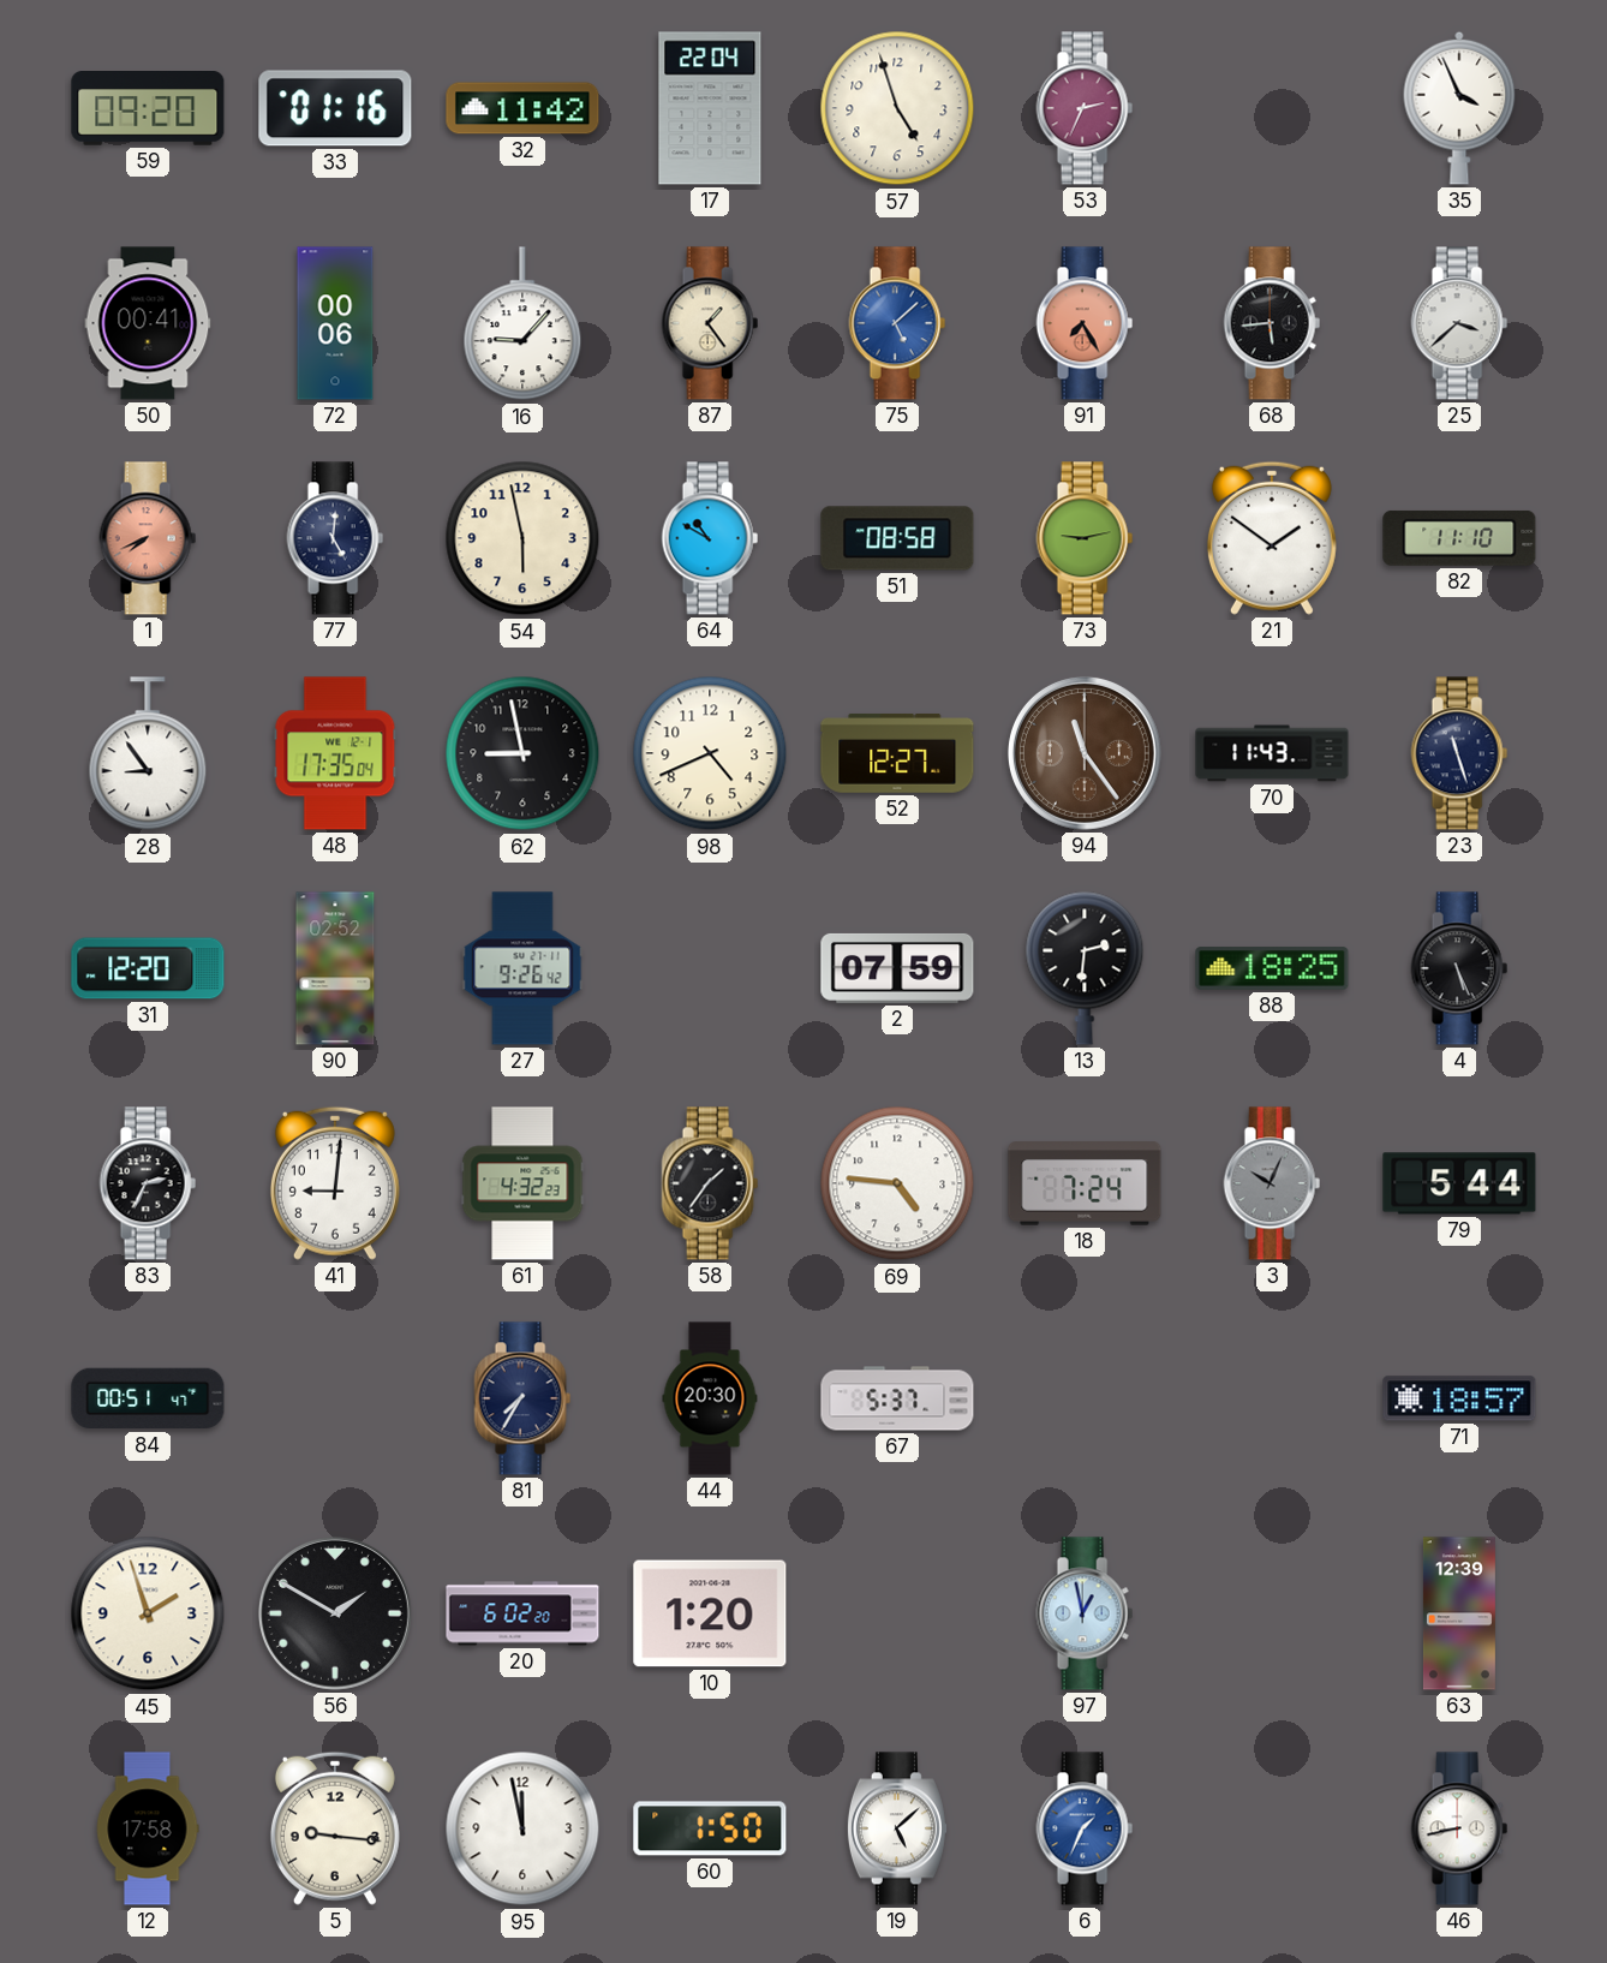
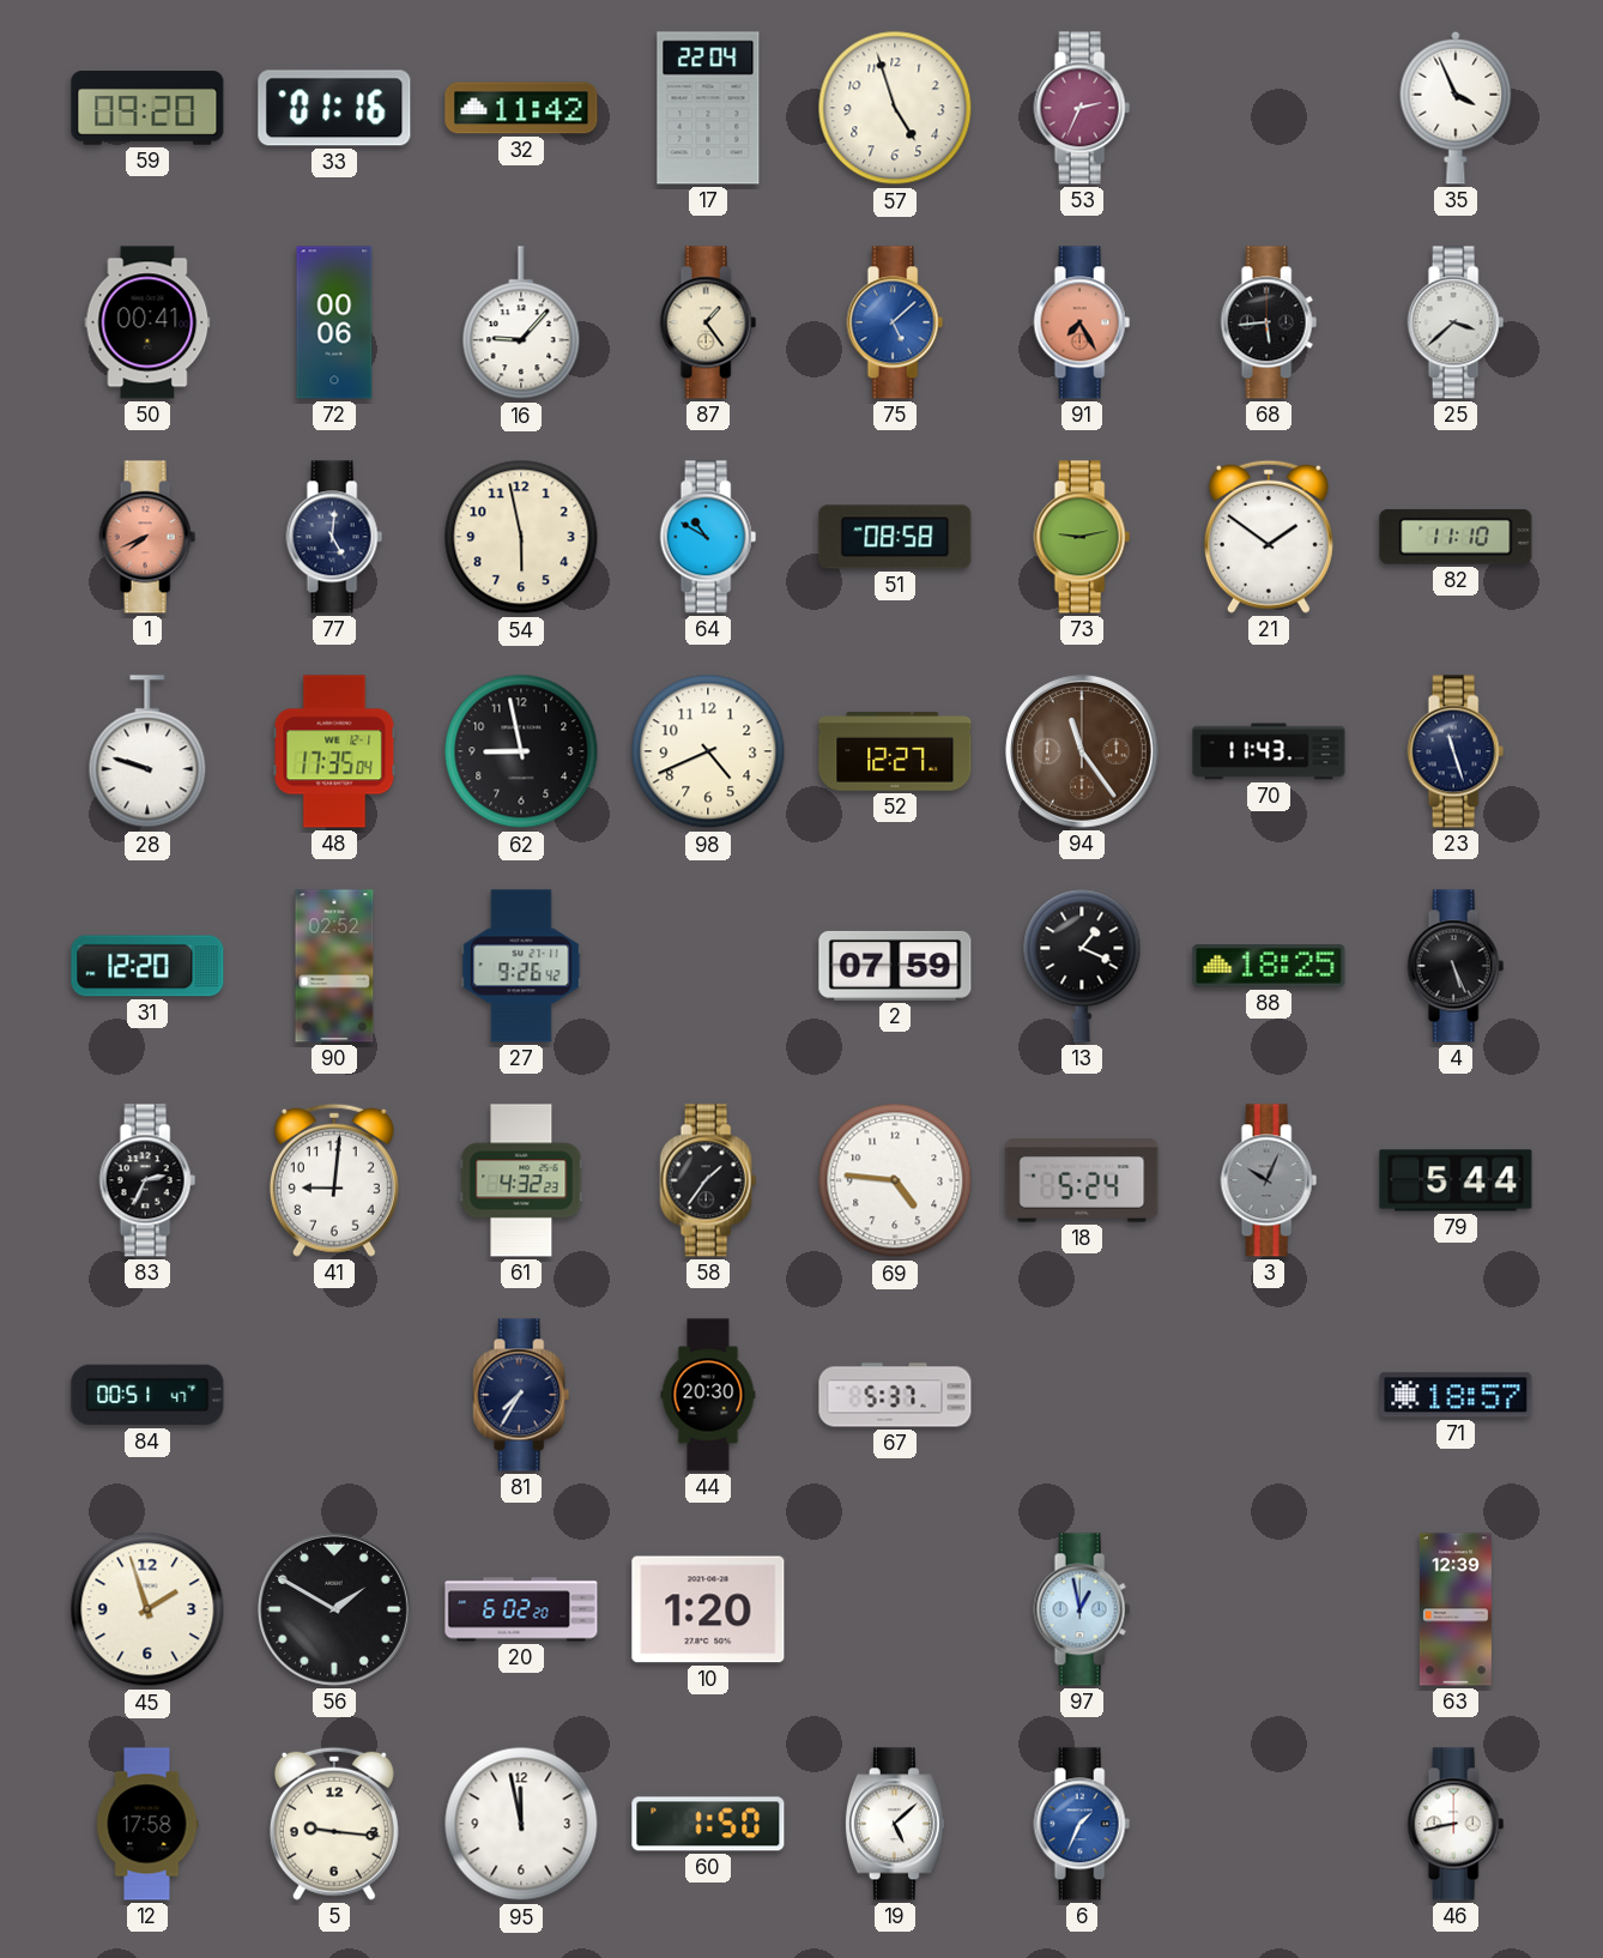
28: 8:54 -> 9:48 (147, 753)
13: 2:31 -> 1:19 (1082, 966)
18: 7:24 -> 5:24 (1082, 1180)
